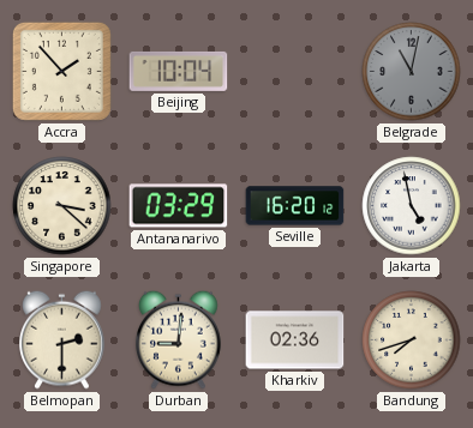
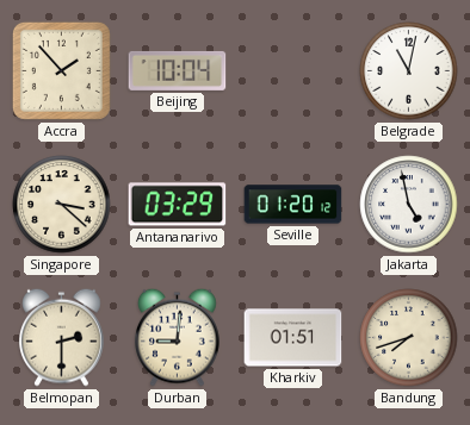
Belgrade dial: grey -> white (409, 71)
Seville: 16:20 -> 01:20 (293, 205)
Kharkiv: 02:36 -> 01:51 (293, 338)
